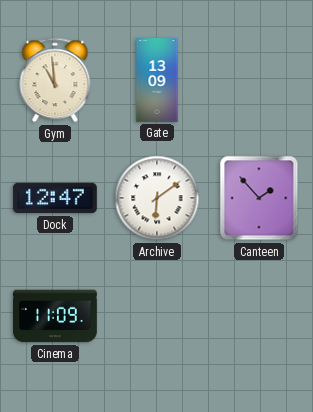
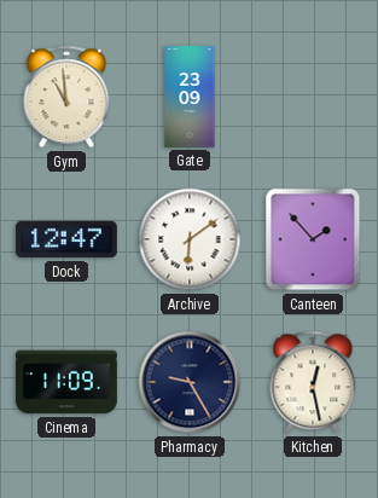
Gate: 13:09 -> 23:09 (190, 98)
Pharmacy: none -> 9:25 (190, 382)
Kitchen: none -> 12:28 (313, 382)
